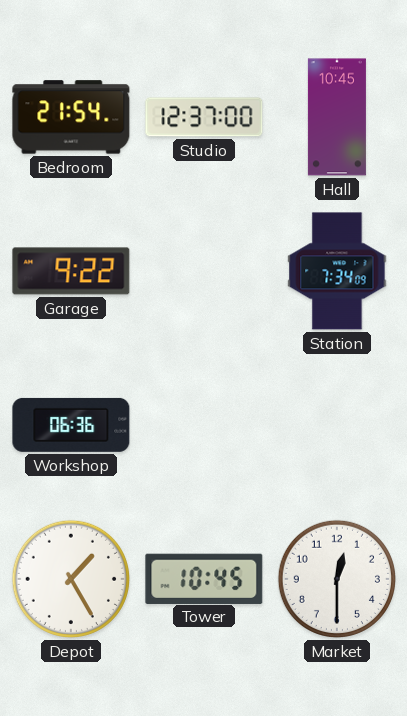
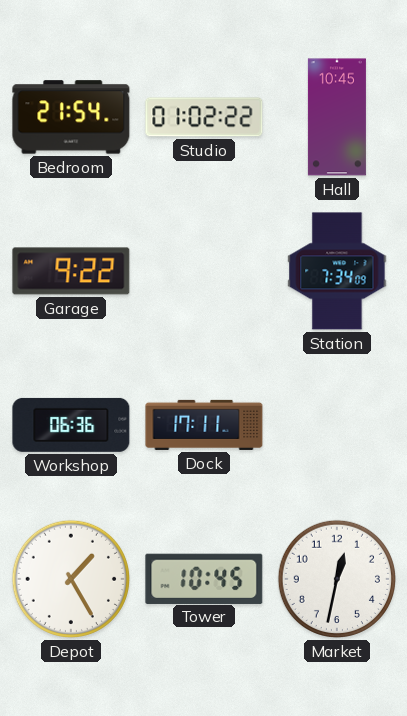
Studio: 12:37 -> 01:02 (204, 117)
Dock: none -> 17:11 (204, 425)
Market: 12:30 -> 12:32 (337, 579)
